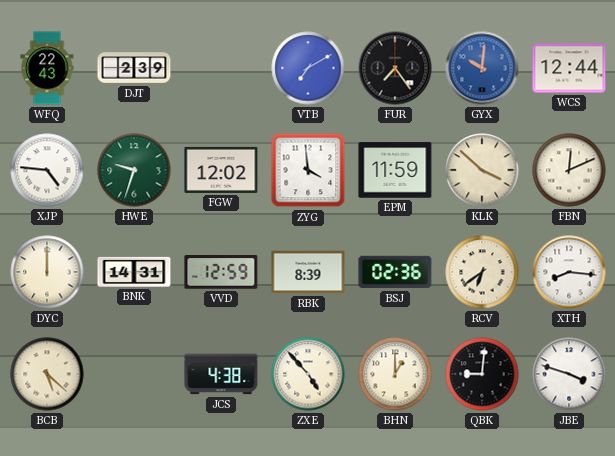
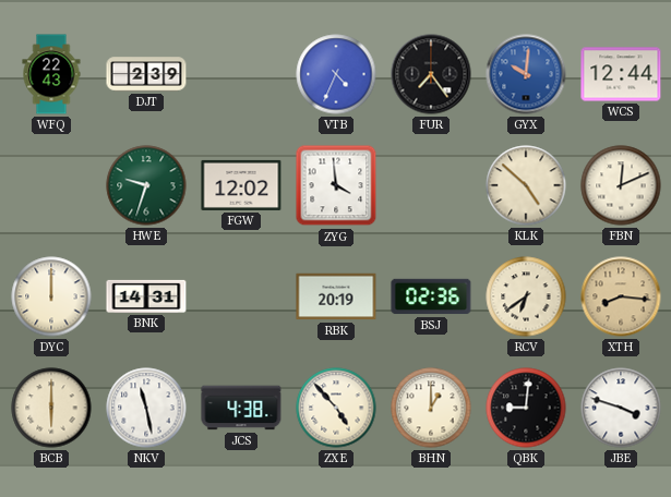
VTB: 7:10 -> 4:34 (336, 74)
XJP: 4:46 -> none (47, 170)
EPM: 11:59 -> none (395, 170)
KLK: 3:52 -> 4:52 (526, 185)
VVD: 12:59 -> none (221, 273)
RBK: 8:39 -> 20:19 (336, 296)
XTH dial: white -> champagne (621, 296)
BCB: 5:22 -> 6:00 (51, 408)
NKV: none -> 11:28 (146, 408)
